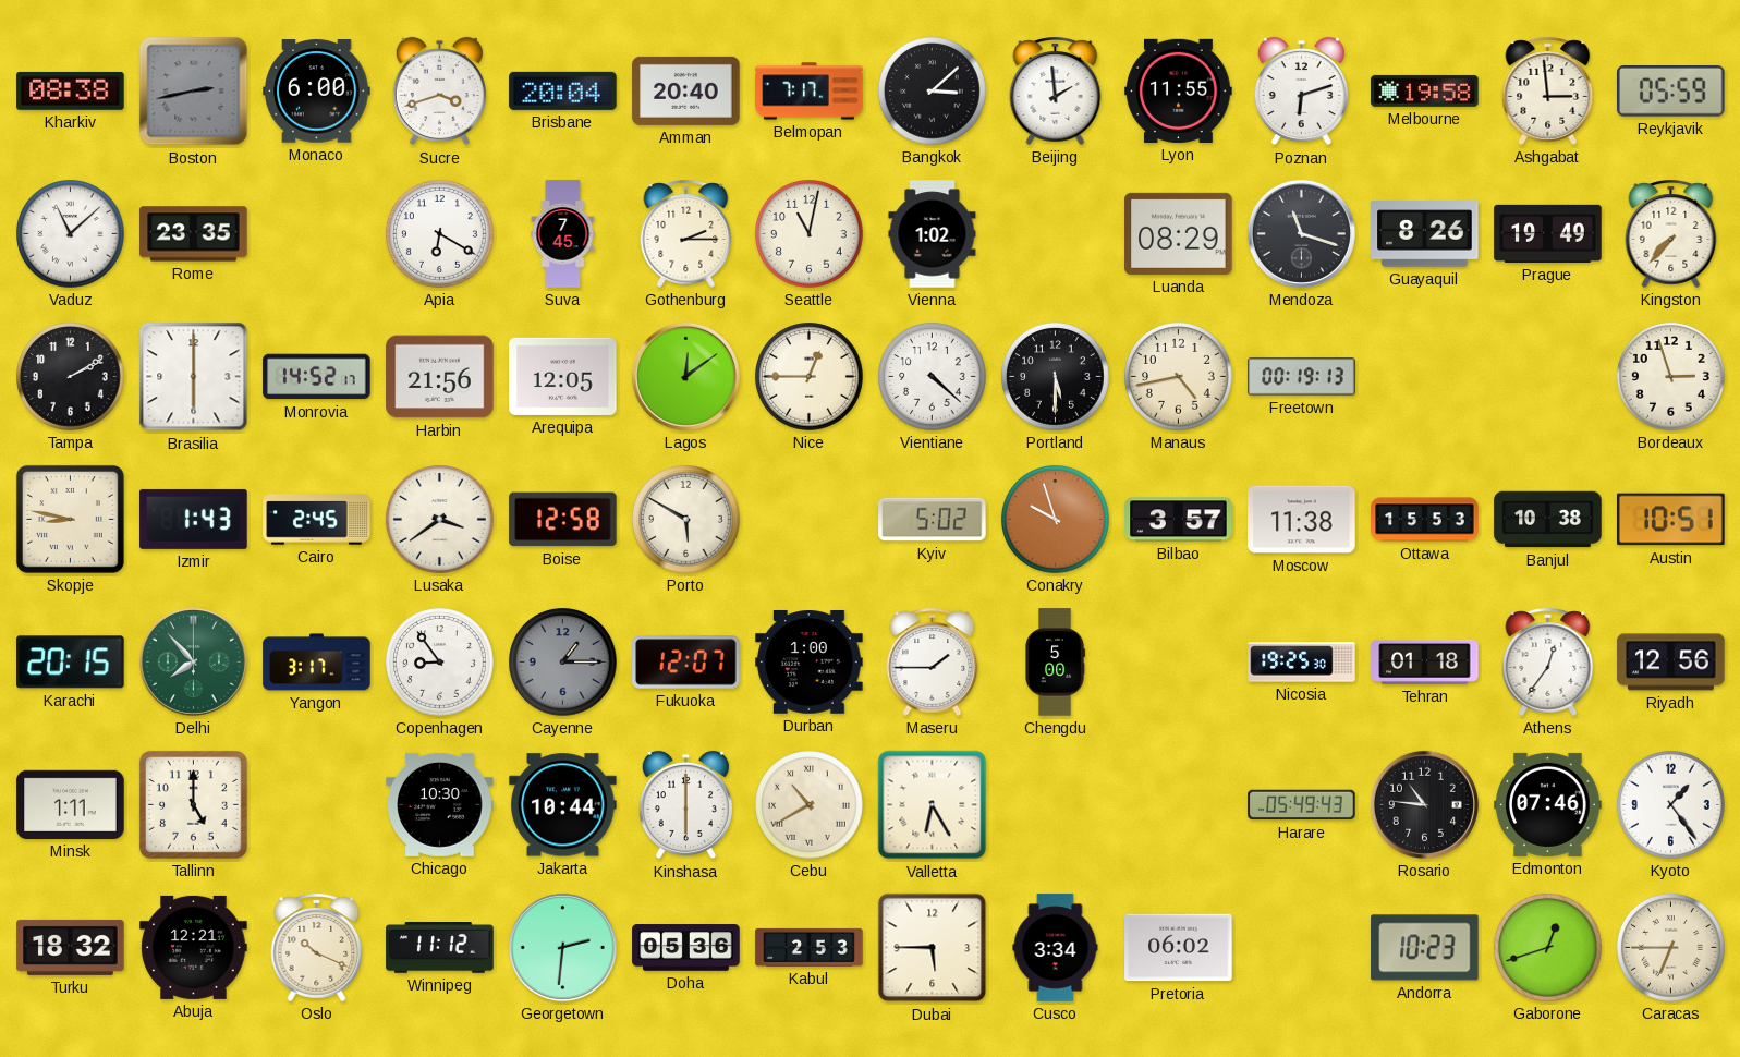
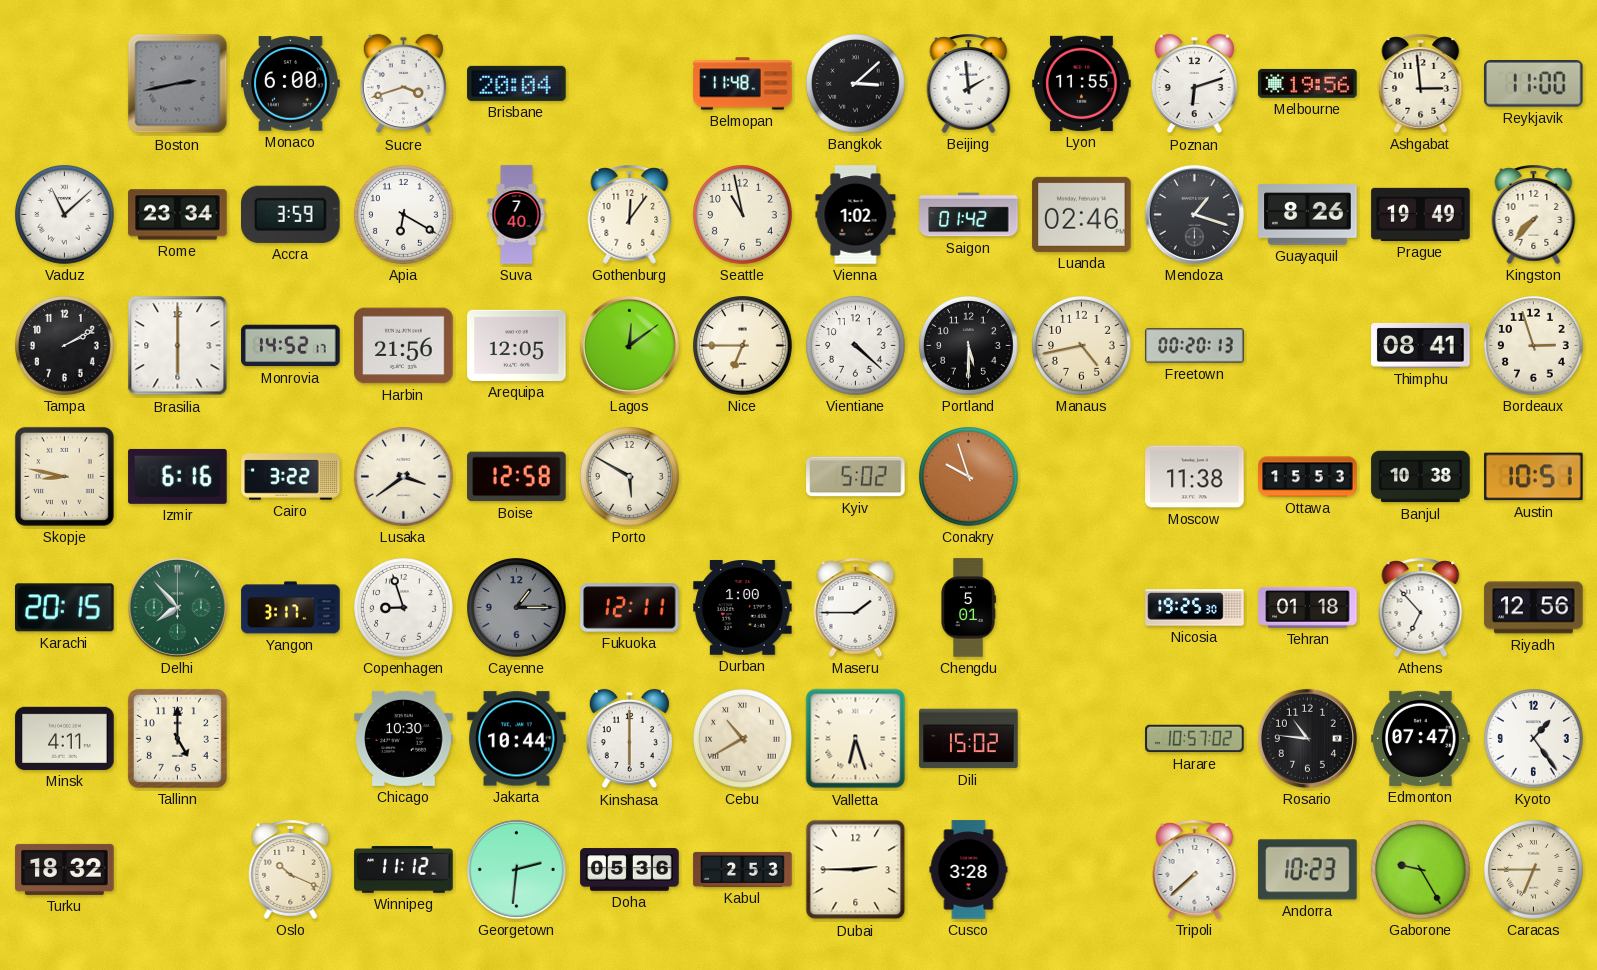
Kharkiv: 08:38 -> none (71, 90)
Amman: 20:40 -> none (686, 90)
Belmopan: 7:17 -> 11:48 (743, 84)
Melbourne: 19:58 -> 19:56 (1308, 83)
Reykjavik: 05:59 -> 11:00 (1534, 84)
Rome: 23:35 -> 23:34 (178, 215)
Accra: none -> 3:59 (291, 214)
Suva: 7:45 -> 7:40 (517, 215)
Gothenburg: 2:15 -> 12:06 (630, 214)
Seattle: 11:02 -> 10:58 (743, 215)
Saigon: none -> 01:42 (969, 215)
Luanda: 08:29 -> 02:46 (1082, 214)
Mendoza: 11:18 -> 1:18 (1194, 214)
Nice: 12:45 -> 6:45 (743, 346)
Freetown: 00:19 -> 00:20 (1195, 346)
Thimphu: none -> 08:41 (1421, 346)
Izmir: 1:43 -> 6:16 (178, 476)
Cairo: 2:45 -> 3:22 (291, 477)
Bilbao: 3:57 -> none (1179, 520)
Copenhagen: 8:54 -> 8:57 (404, 608)
Fukuoka: 12:07 -> 12:11 (630, 608)
Chengdu: 5:00 -> 5:01 (968, 608)
Athens: 12:36 -> 6:53 (1421, 607)
Minsk: 1:11 -> 4:11 (65, 738)
Valletta: 6:25 -> 6:27 (856, 739)
Dili: none -> 15:02 (969, 739)
Harare: 05:49 -> 10:57 (1195, 739)
Edmonton: 07:46 -> 07:47 (1421, 738)
Abuja: 12:21 -> none (194, 947)
Dubai: 5:45 -> 2:45 (856, 870)
Cusco: 3:34 -> 3:28 (969, 870)
Pretoria: 06:02 -> none (1179, 948)
Tripoli: none -> 7:38 (1195, 869)
Gaborone: 12:42 -> 9:25 (1421, 870)
